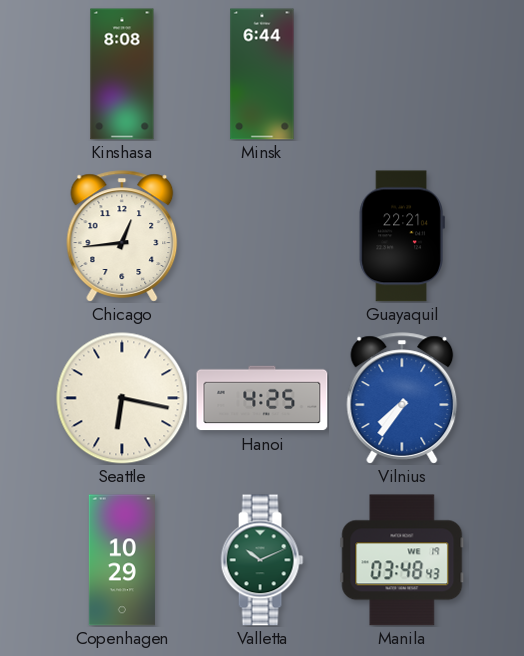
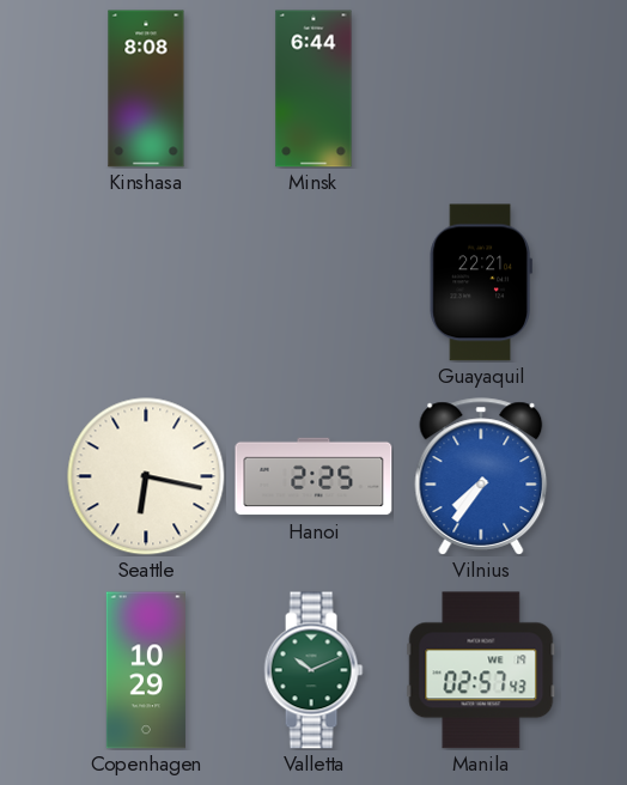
Chicago: 12:44 -> none (122, 236)
Hanoi: 4:25 -> 2:25 (313, 476)
Manila: 03:48 -> 02:57 (481, 670)
